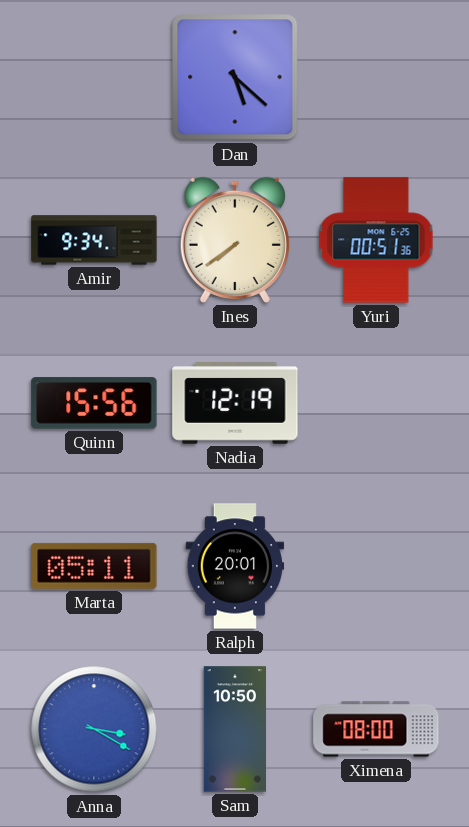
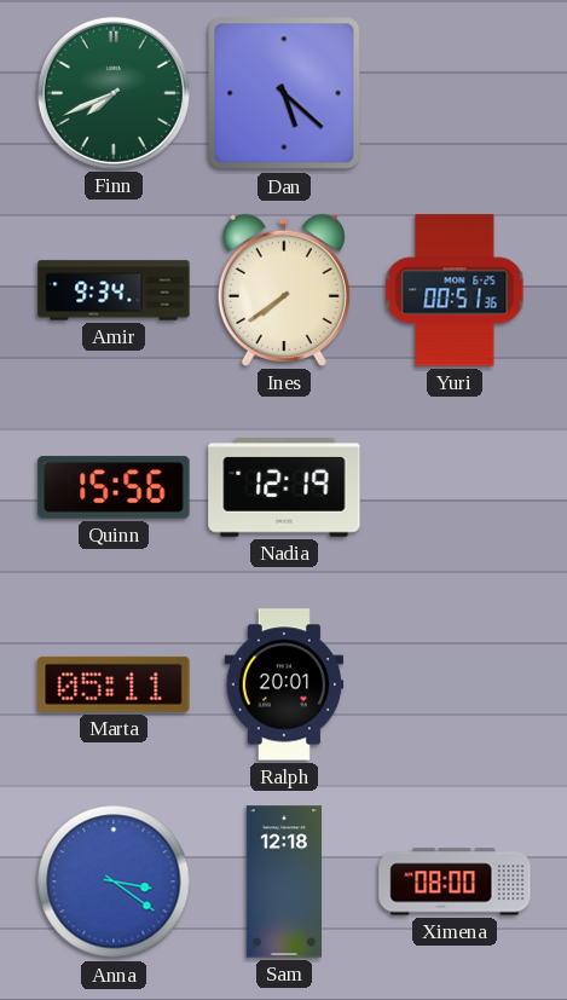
Finn: none -> 7:41 (114, 93)
Anna: 3:20 -> 3:21 (114, 881)
Sam: 10:50 -> 12:18 (283, 881)
